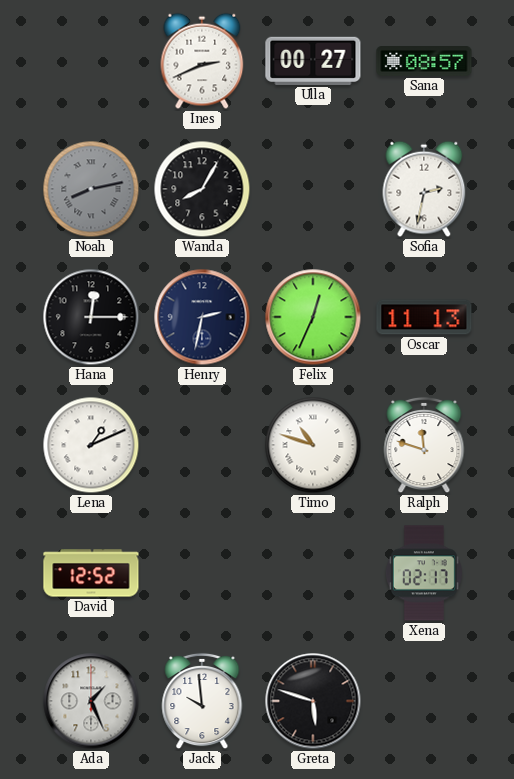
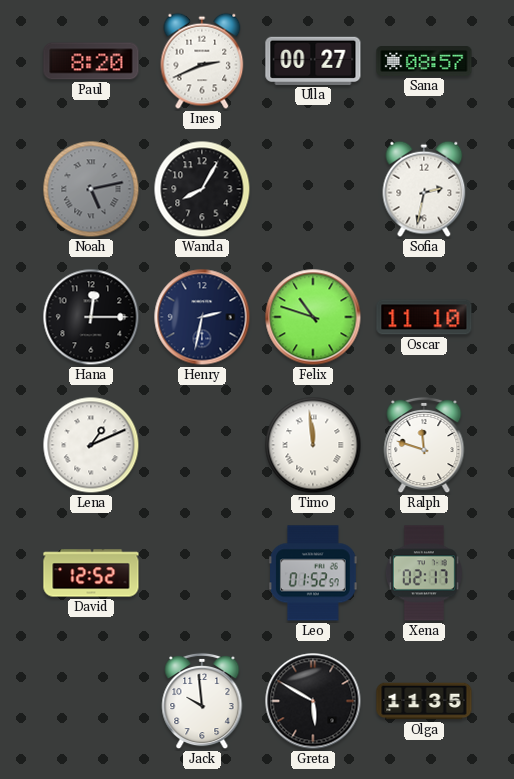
Paul: none -> 8:20 (91, 61)
Noah: 8:13 -> 5:13 (91, 189)
Felix: 12:34 -> 10:48 (313, 317)
Oscar: 11:13 -> 11:10 (424, 317)
Timo: 10:48 -> 11:59 (313, 445)
Leo: none -> 01:52 (313, 573)
Ada: 1:26 -> none (91, 701)
Greta: 5:48 -> 5:50 (313, 701)
Olga: none -> 11:35 (424, 701)
